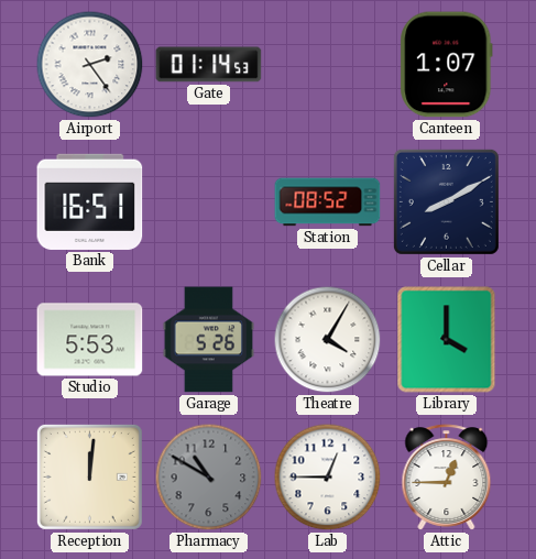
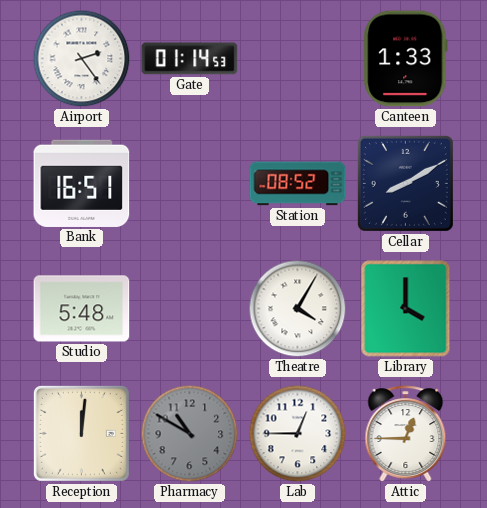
Canteen: 1:07 -> 1:33 (406, 59)
Studio: 5:53 -> 5:48 (82, 309)
Garage: 5:26 -> none (208, 340)
